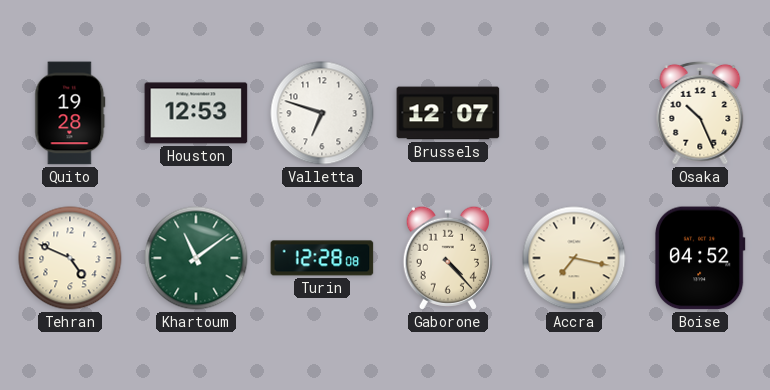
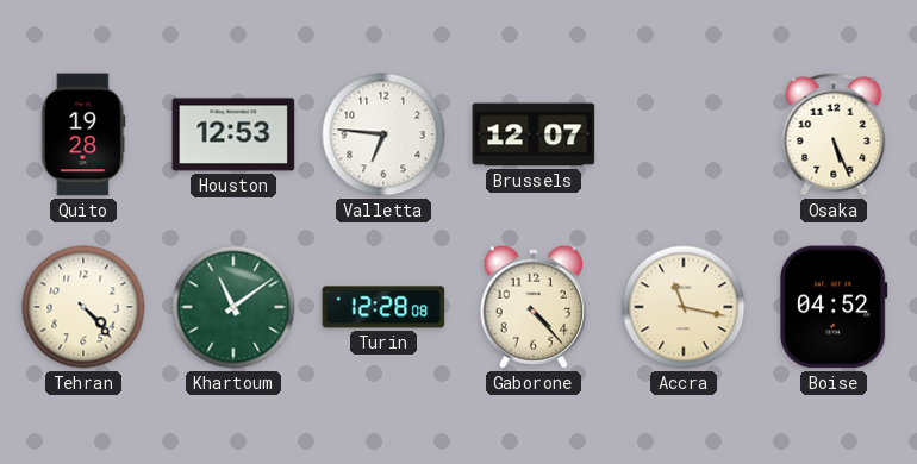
Valletta: 6:48 -> 6:46 (383, 134)
Osaka: 10:26 -> 5:26 (834, 134)
Tehran: 4:49 -> 4:23 (83, 307)
Accra: 7:17 -> 11:17 (684, 307)
